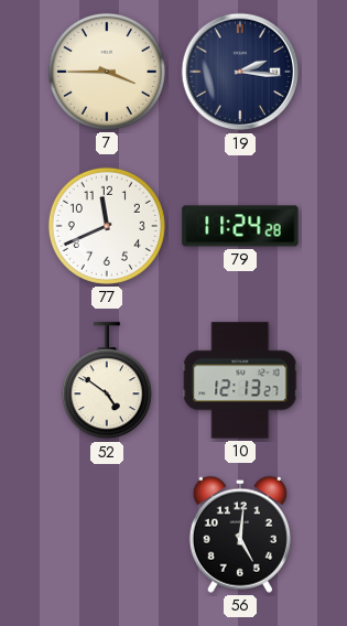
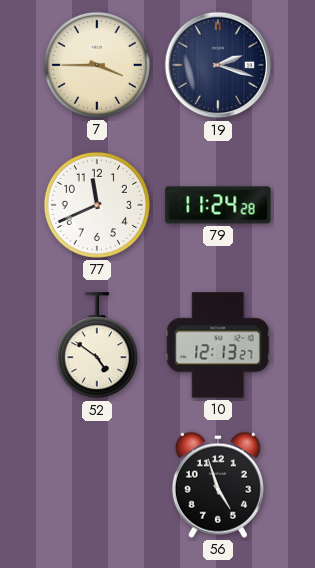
19: 2:16 -> 2:18 (218, 65)
56: 5:01 -> 4:57 (218, 485)
